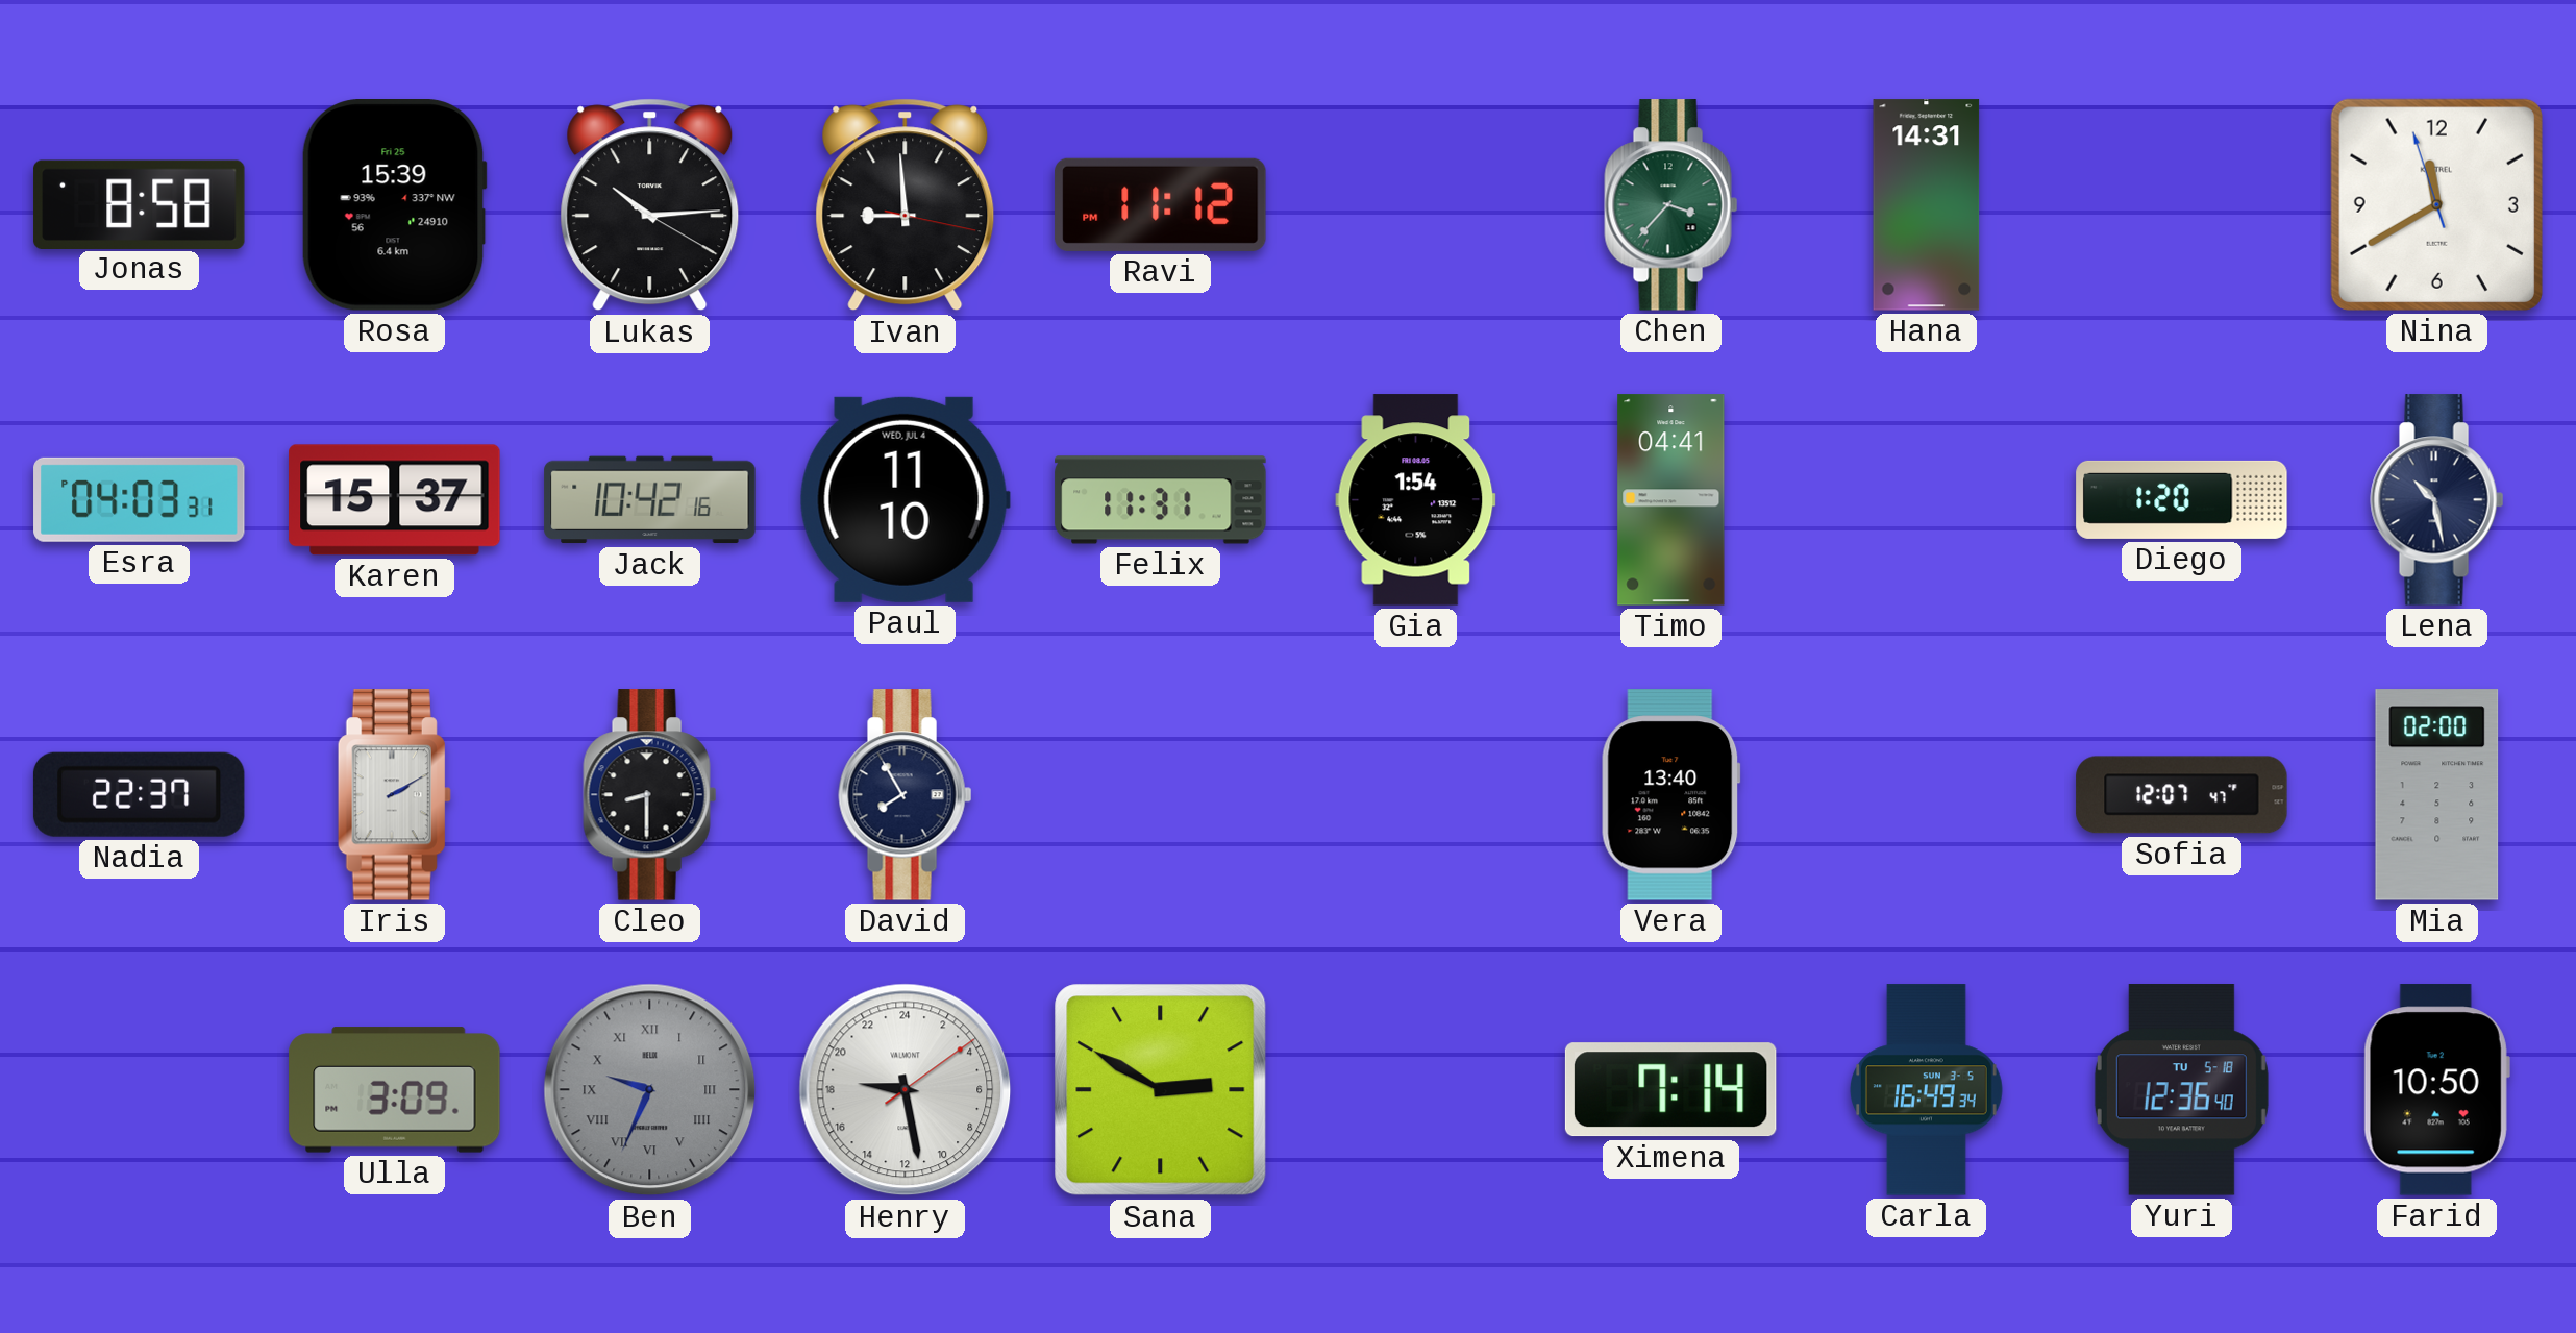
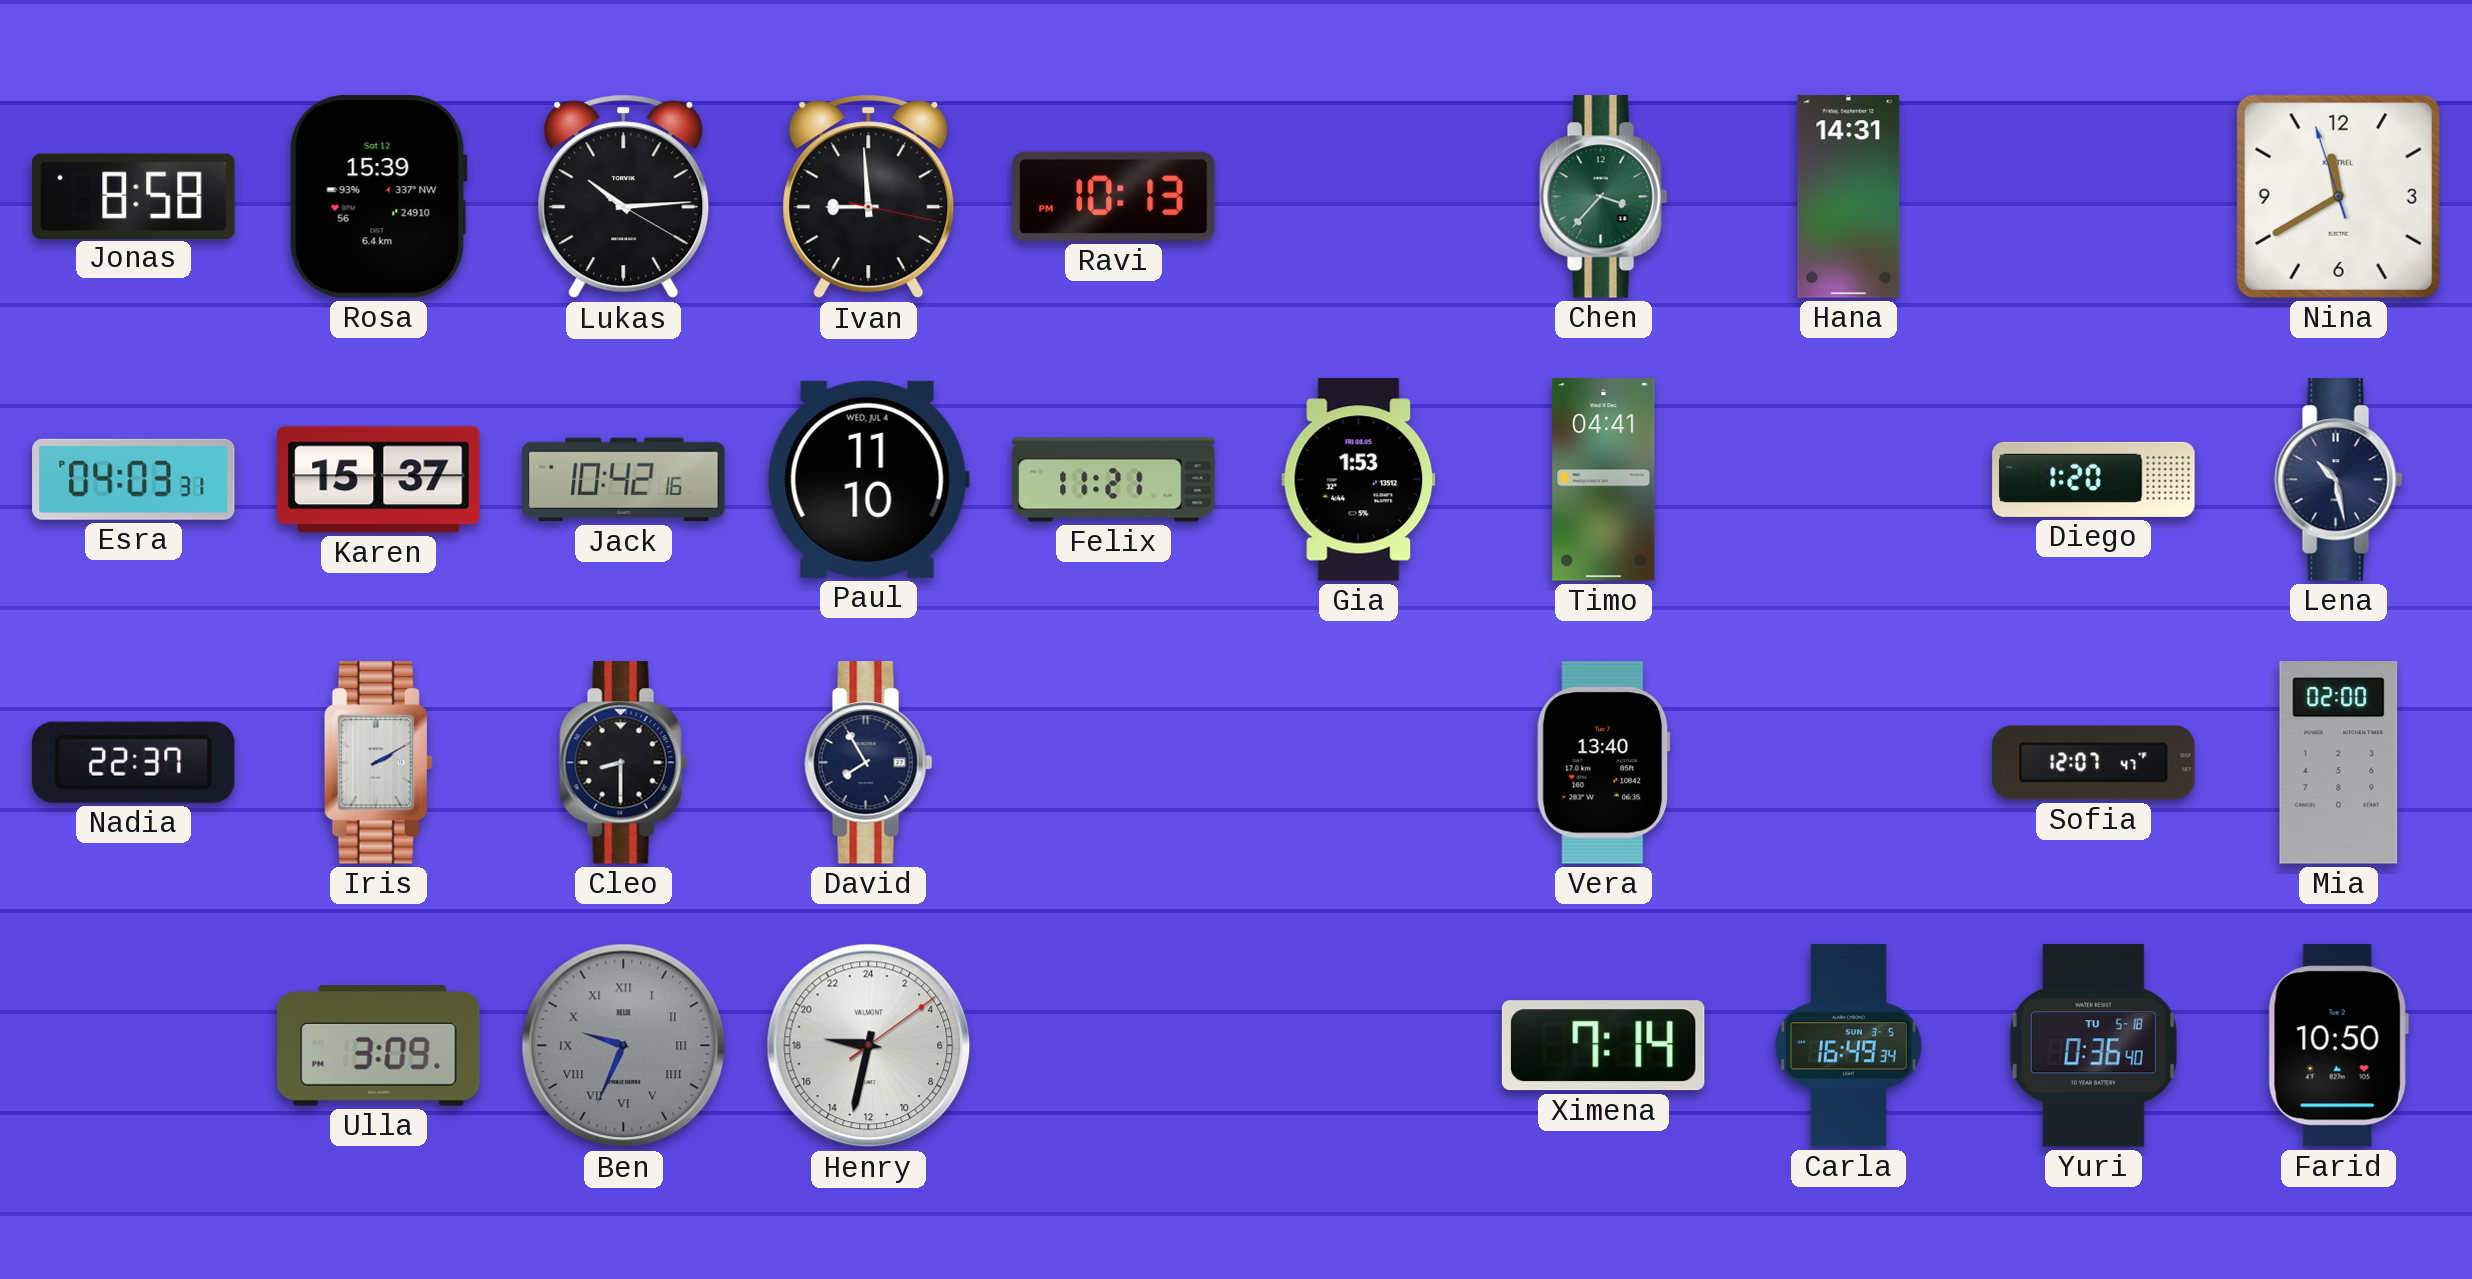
Rosa date: Fri 25 -> Sat 12 (378, 197)
Ravi: 11:12 -> 10:13 (1114, 196)
Felix: 11:31 -> 11:21 (1114, 480)
Gia: 1:54 -> 1:53 (1359, 480)
Henry: 18:28 -> 18:32 (869, 1046)
Sana: 2:50 -> none (1161, 1090)
Yuri: 12:36 -> 0:36 (2093, 1046)
